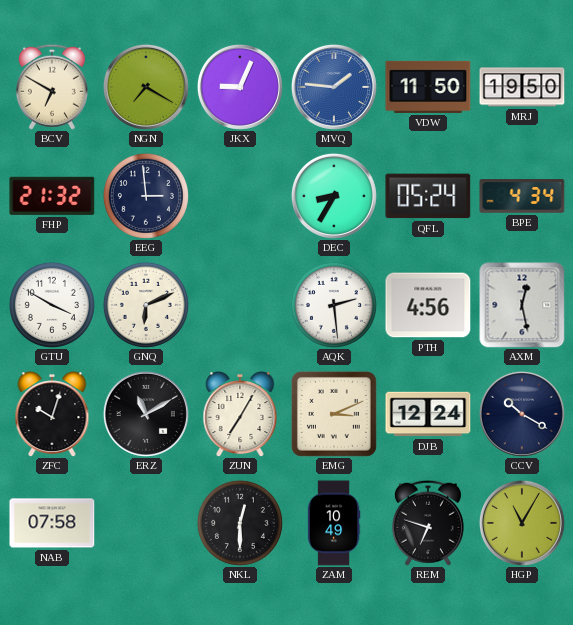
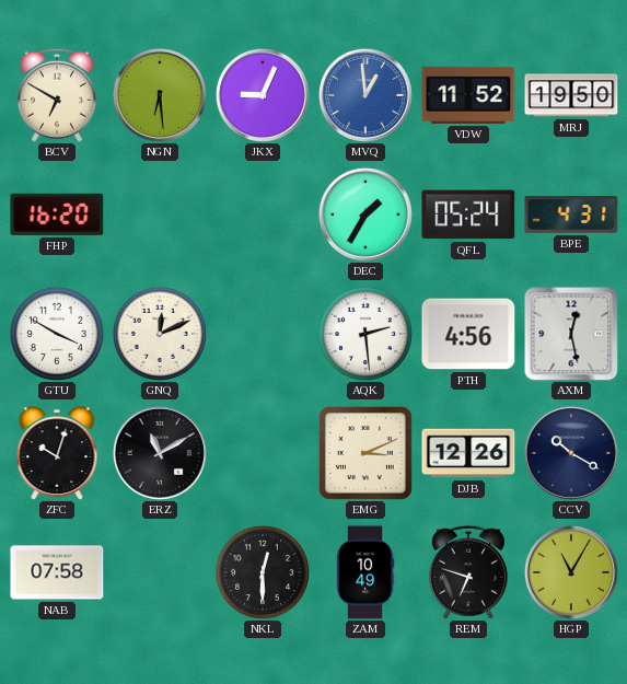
NGN: 7:20 -> 6:29 (160, 95)
MVQ: 1:46 -> 12:59 (365, 95)
VDW: 11:50 -> 11:52 (468, 95)
FHP: 21:32 -> 16:20 (57, 215)
EEG: 2:59 -> none (146, 196)
DEC: 8:35 -> 1:35 (365, 215)
BPE: 4:34 -> 4:31 (571, 215)
GNQ: 6:11 -> 12:11 (160, 334)
ZUN: 7:05 -> none (240, 414)
DJB: 12:24 -> 12:26 (468, 453)
